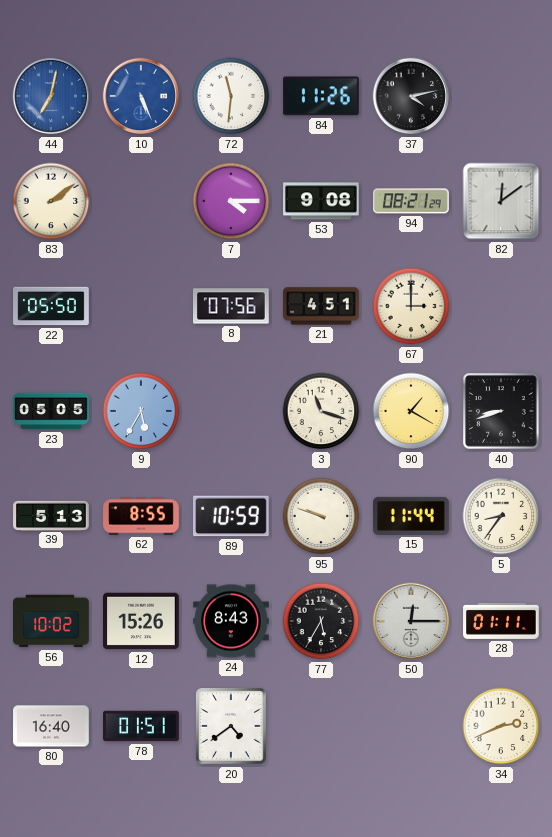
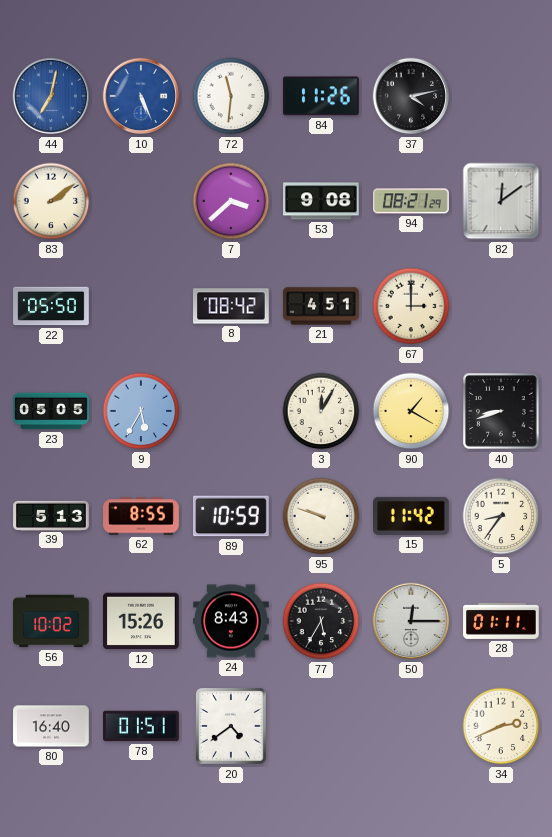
7: 4:15 -> 3:38 (231, 201)
8: 07:56 -> 08:42 (232, 306)
3: 11:18 -> 12:05 (321, 411)
15: 11:44 -> 11:42 (412, 516)
